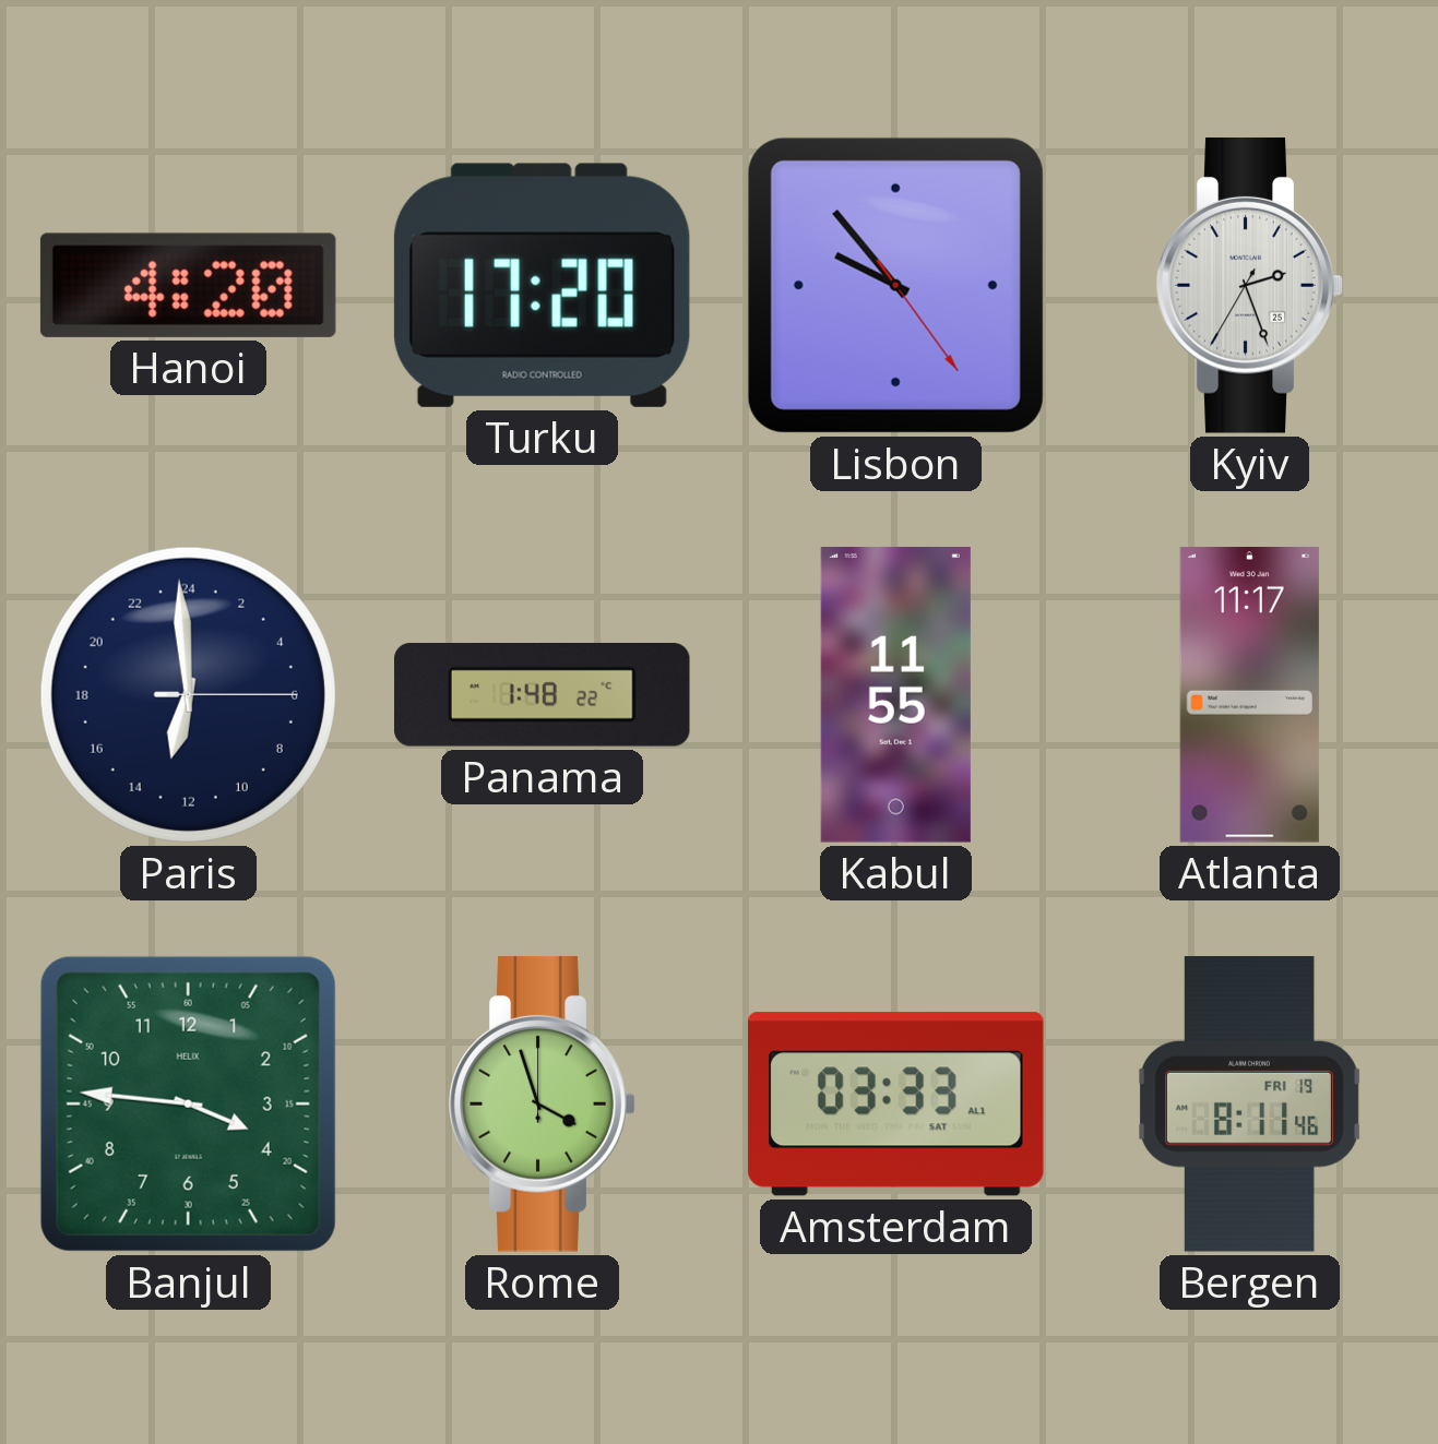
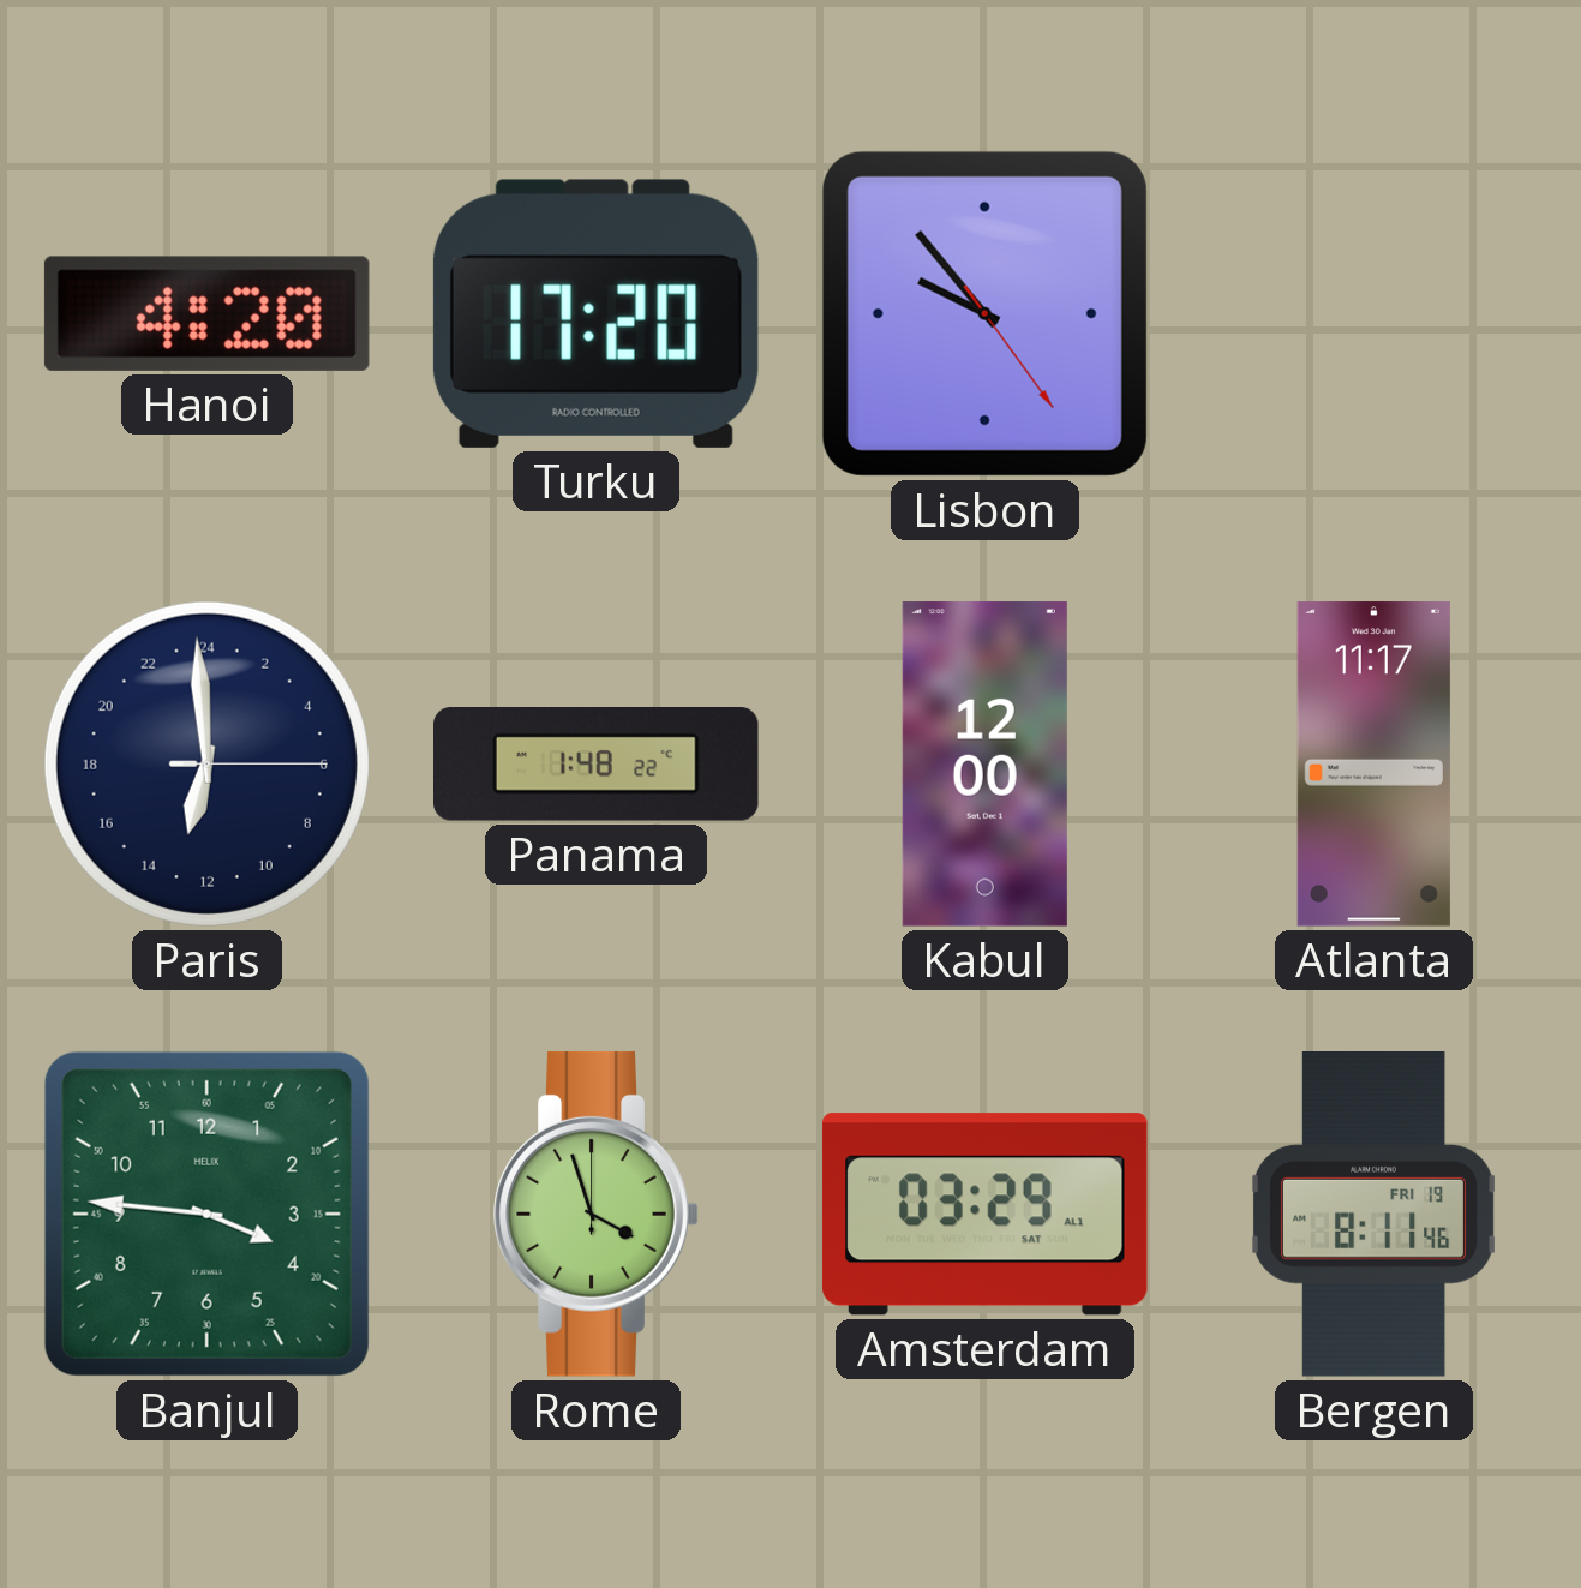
Kyiv: 2:26 -> none (1249, 286)
Kabul: 11:55 -> 12:00 (984, 765)
Amsterdam: 03:33 -> 03:29 (984, 1215)
